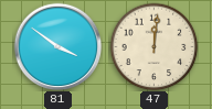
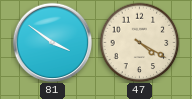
47: 12:01 -> 4:20 (139, 42)
